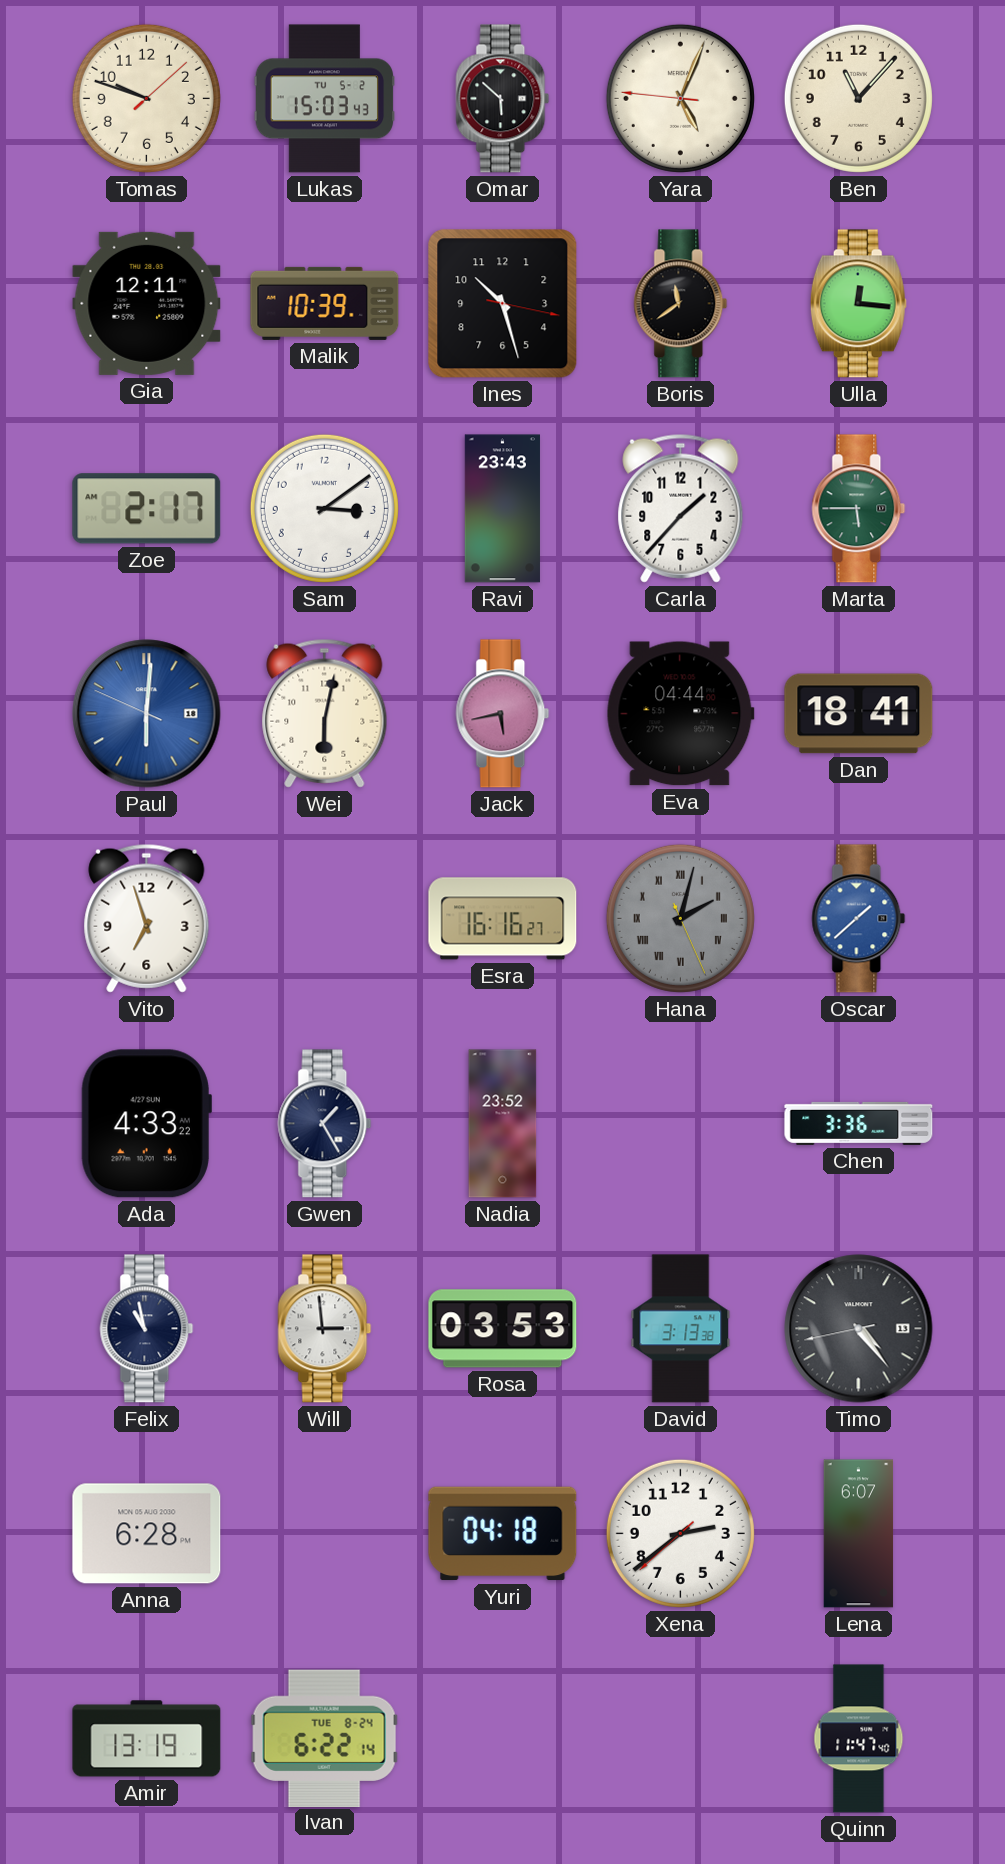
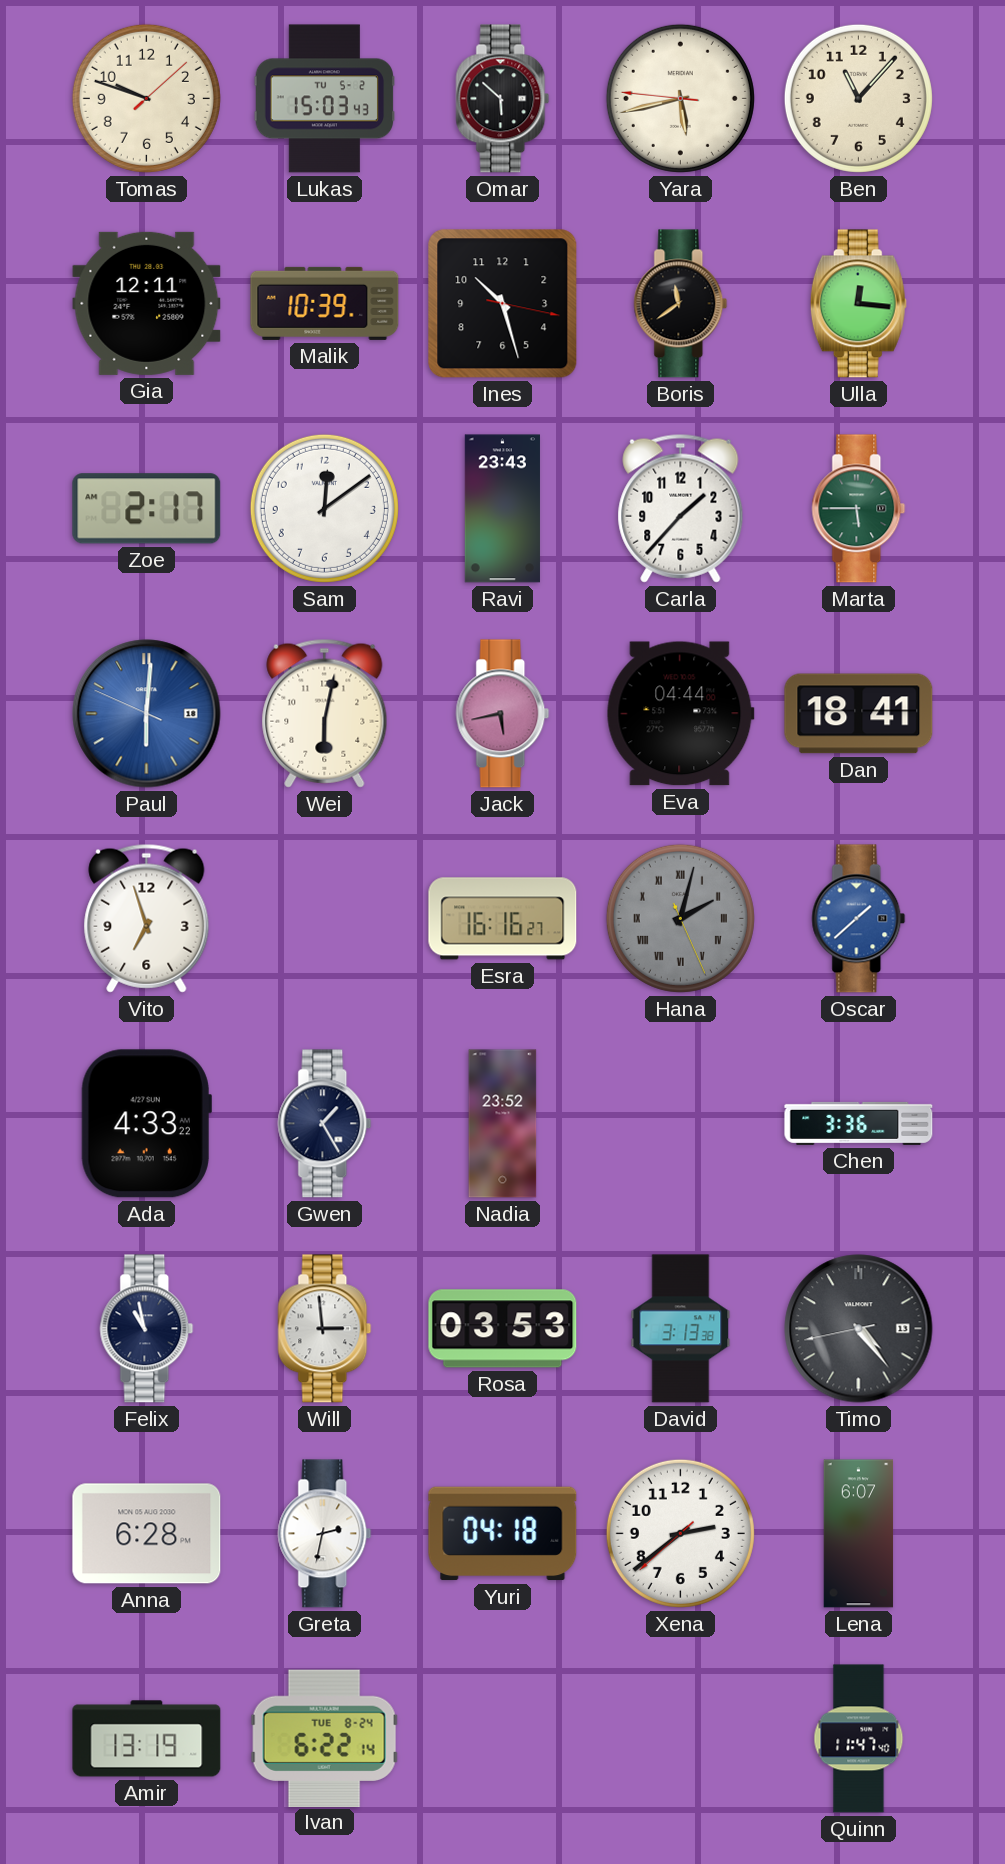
Yara: 5:03 -> 5:42 (680, 98)
Sam: 3:09 -> 12:09 (324, 508)
Greta: none -> 2:32 (325, 1534)
